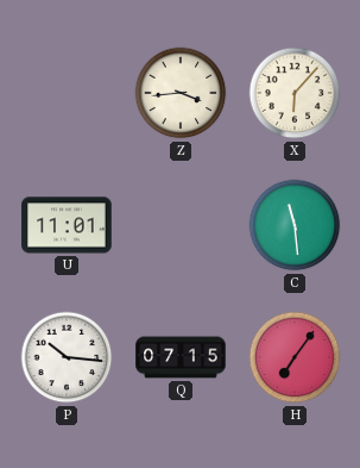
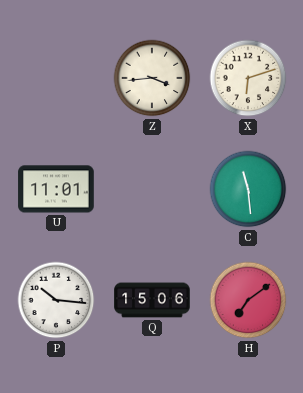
X: 6:07 -> 6:12 (248, 78)
Q: 07:15 -> 15:06 (152, 300)
H: 7:06 -> 7:09 (248, 300)
